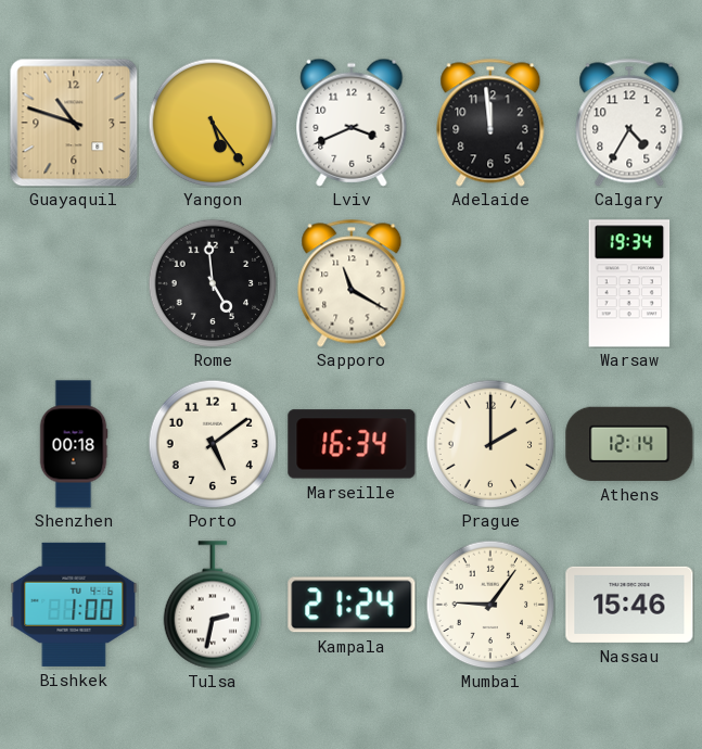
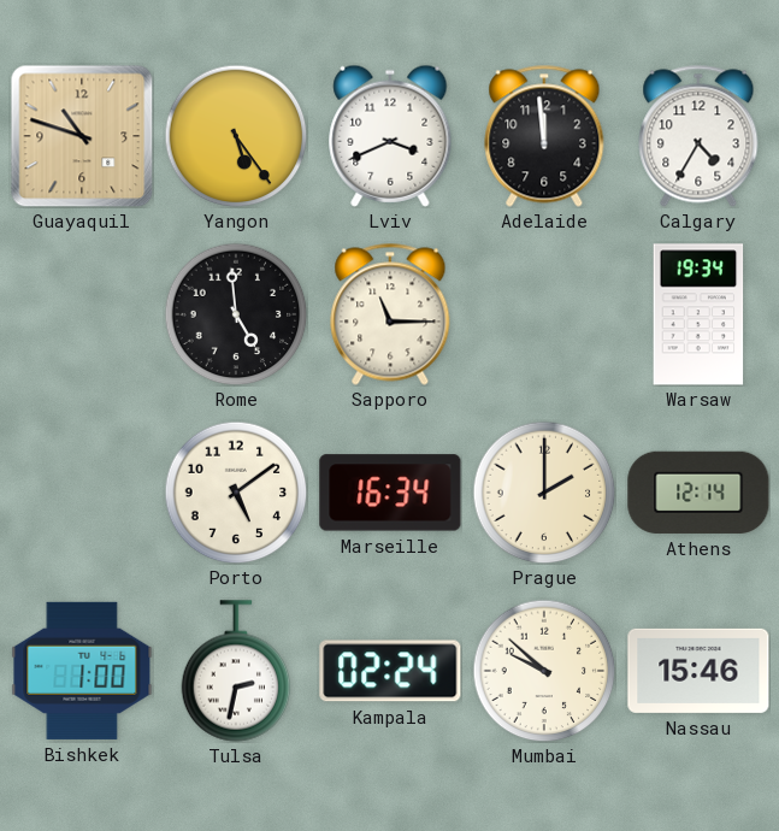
Sapporo: 11:20 -> 11:15 (390, 314)
Shenzhen: 00:18 -> none (74, 444)
Kampala: 21:24 -> 02:24 (390, 671)
Mumbai: 9:06 -> 9:52 (544, 671)
